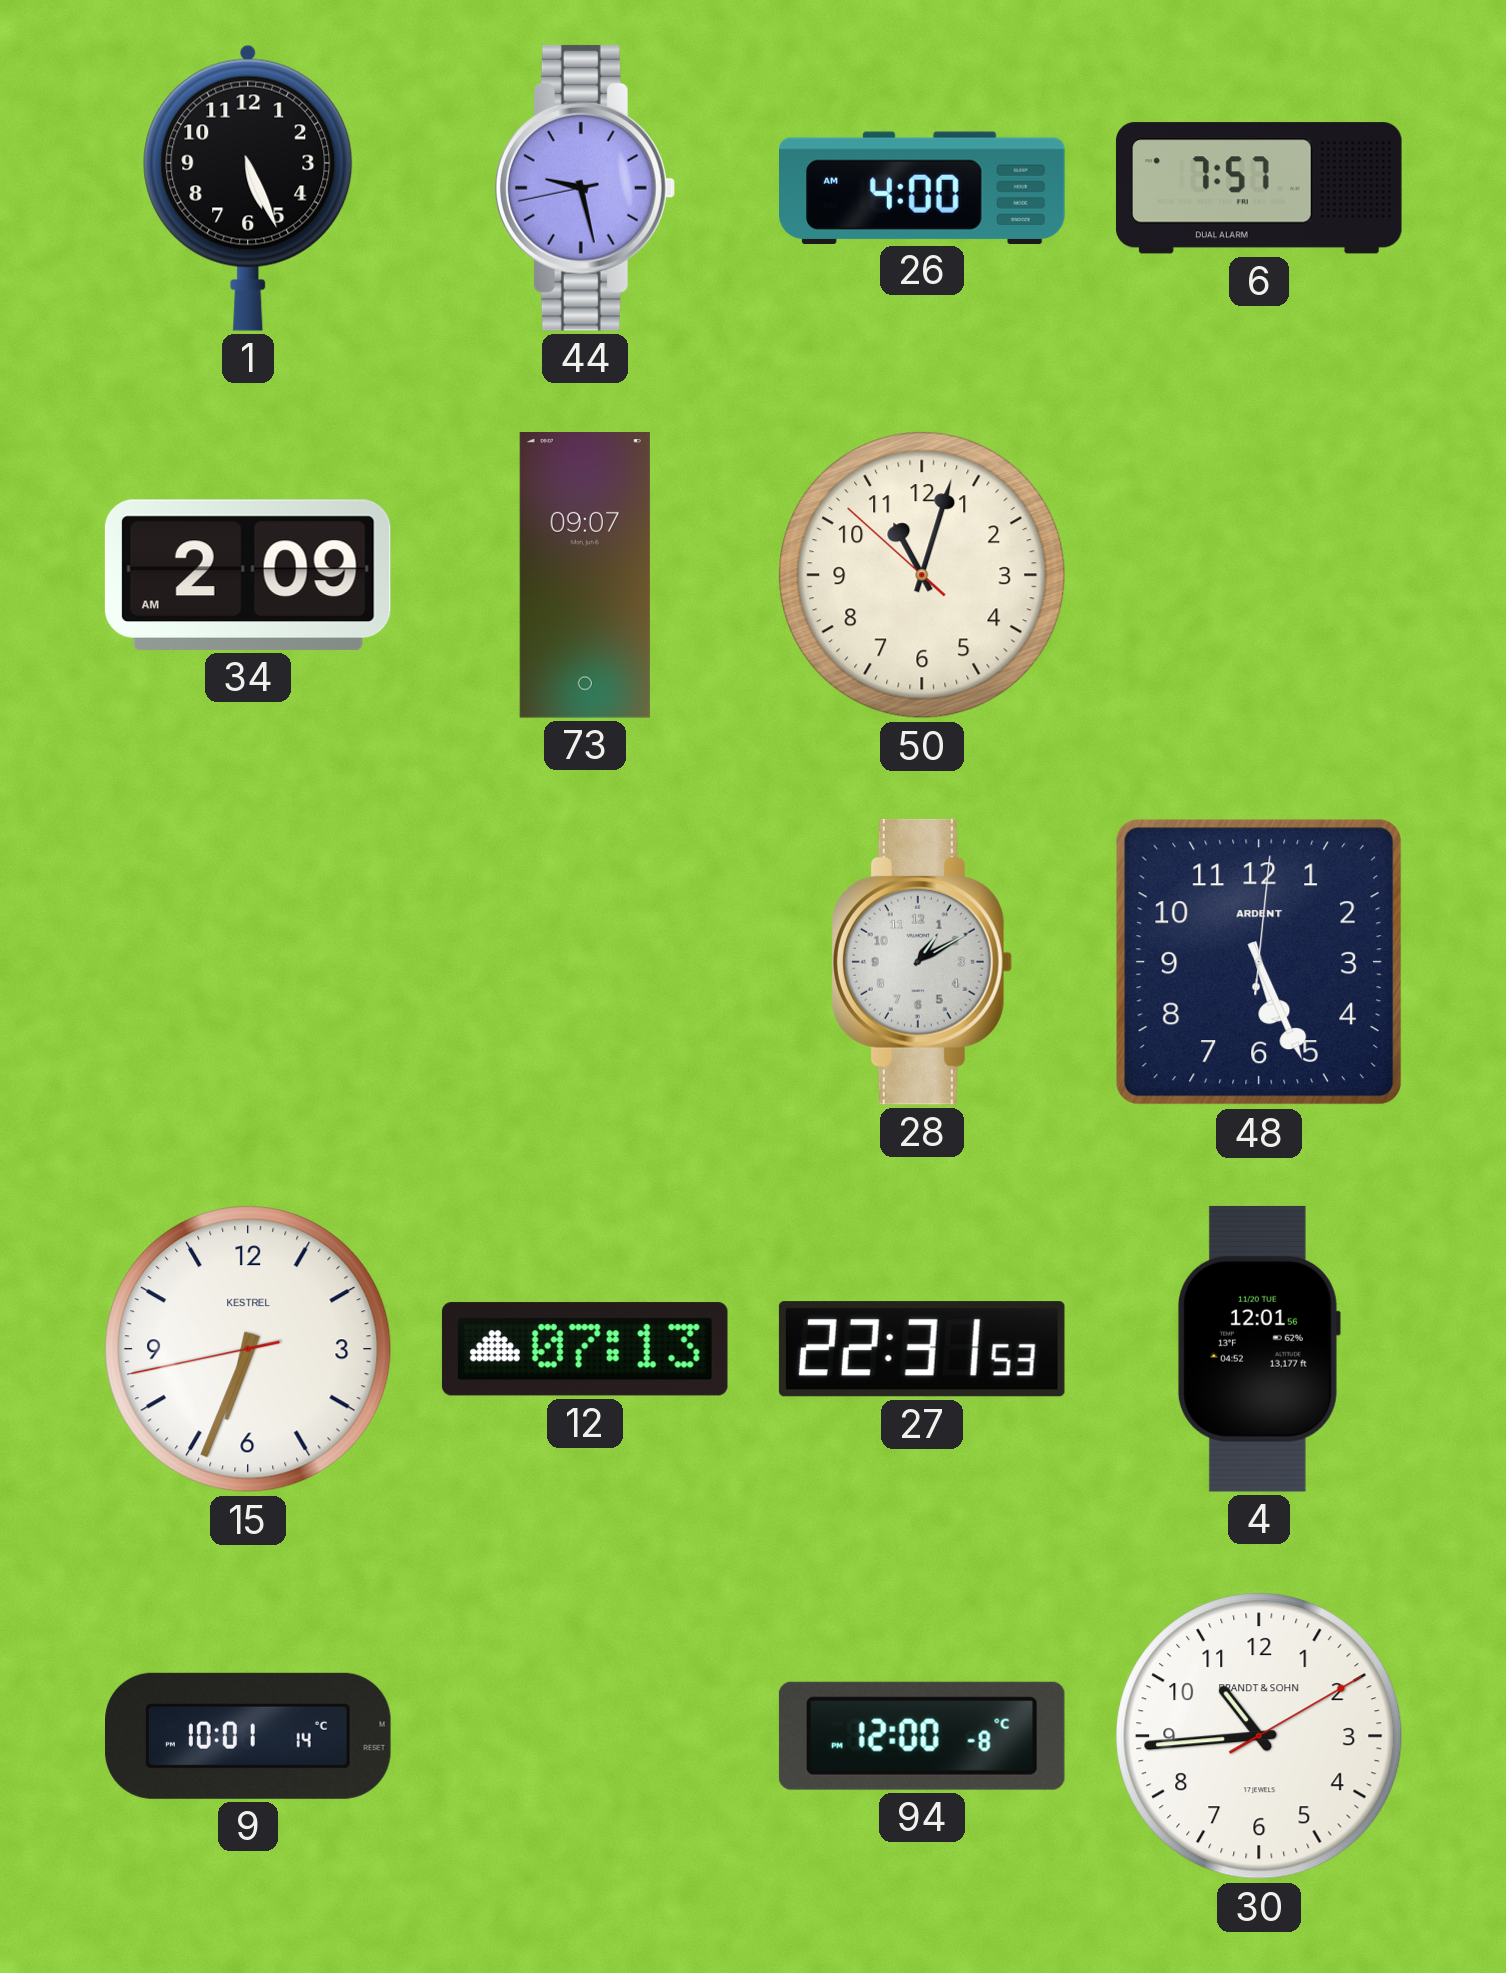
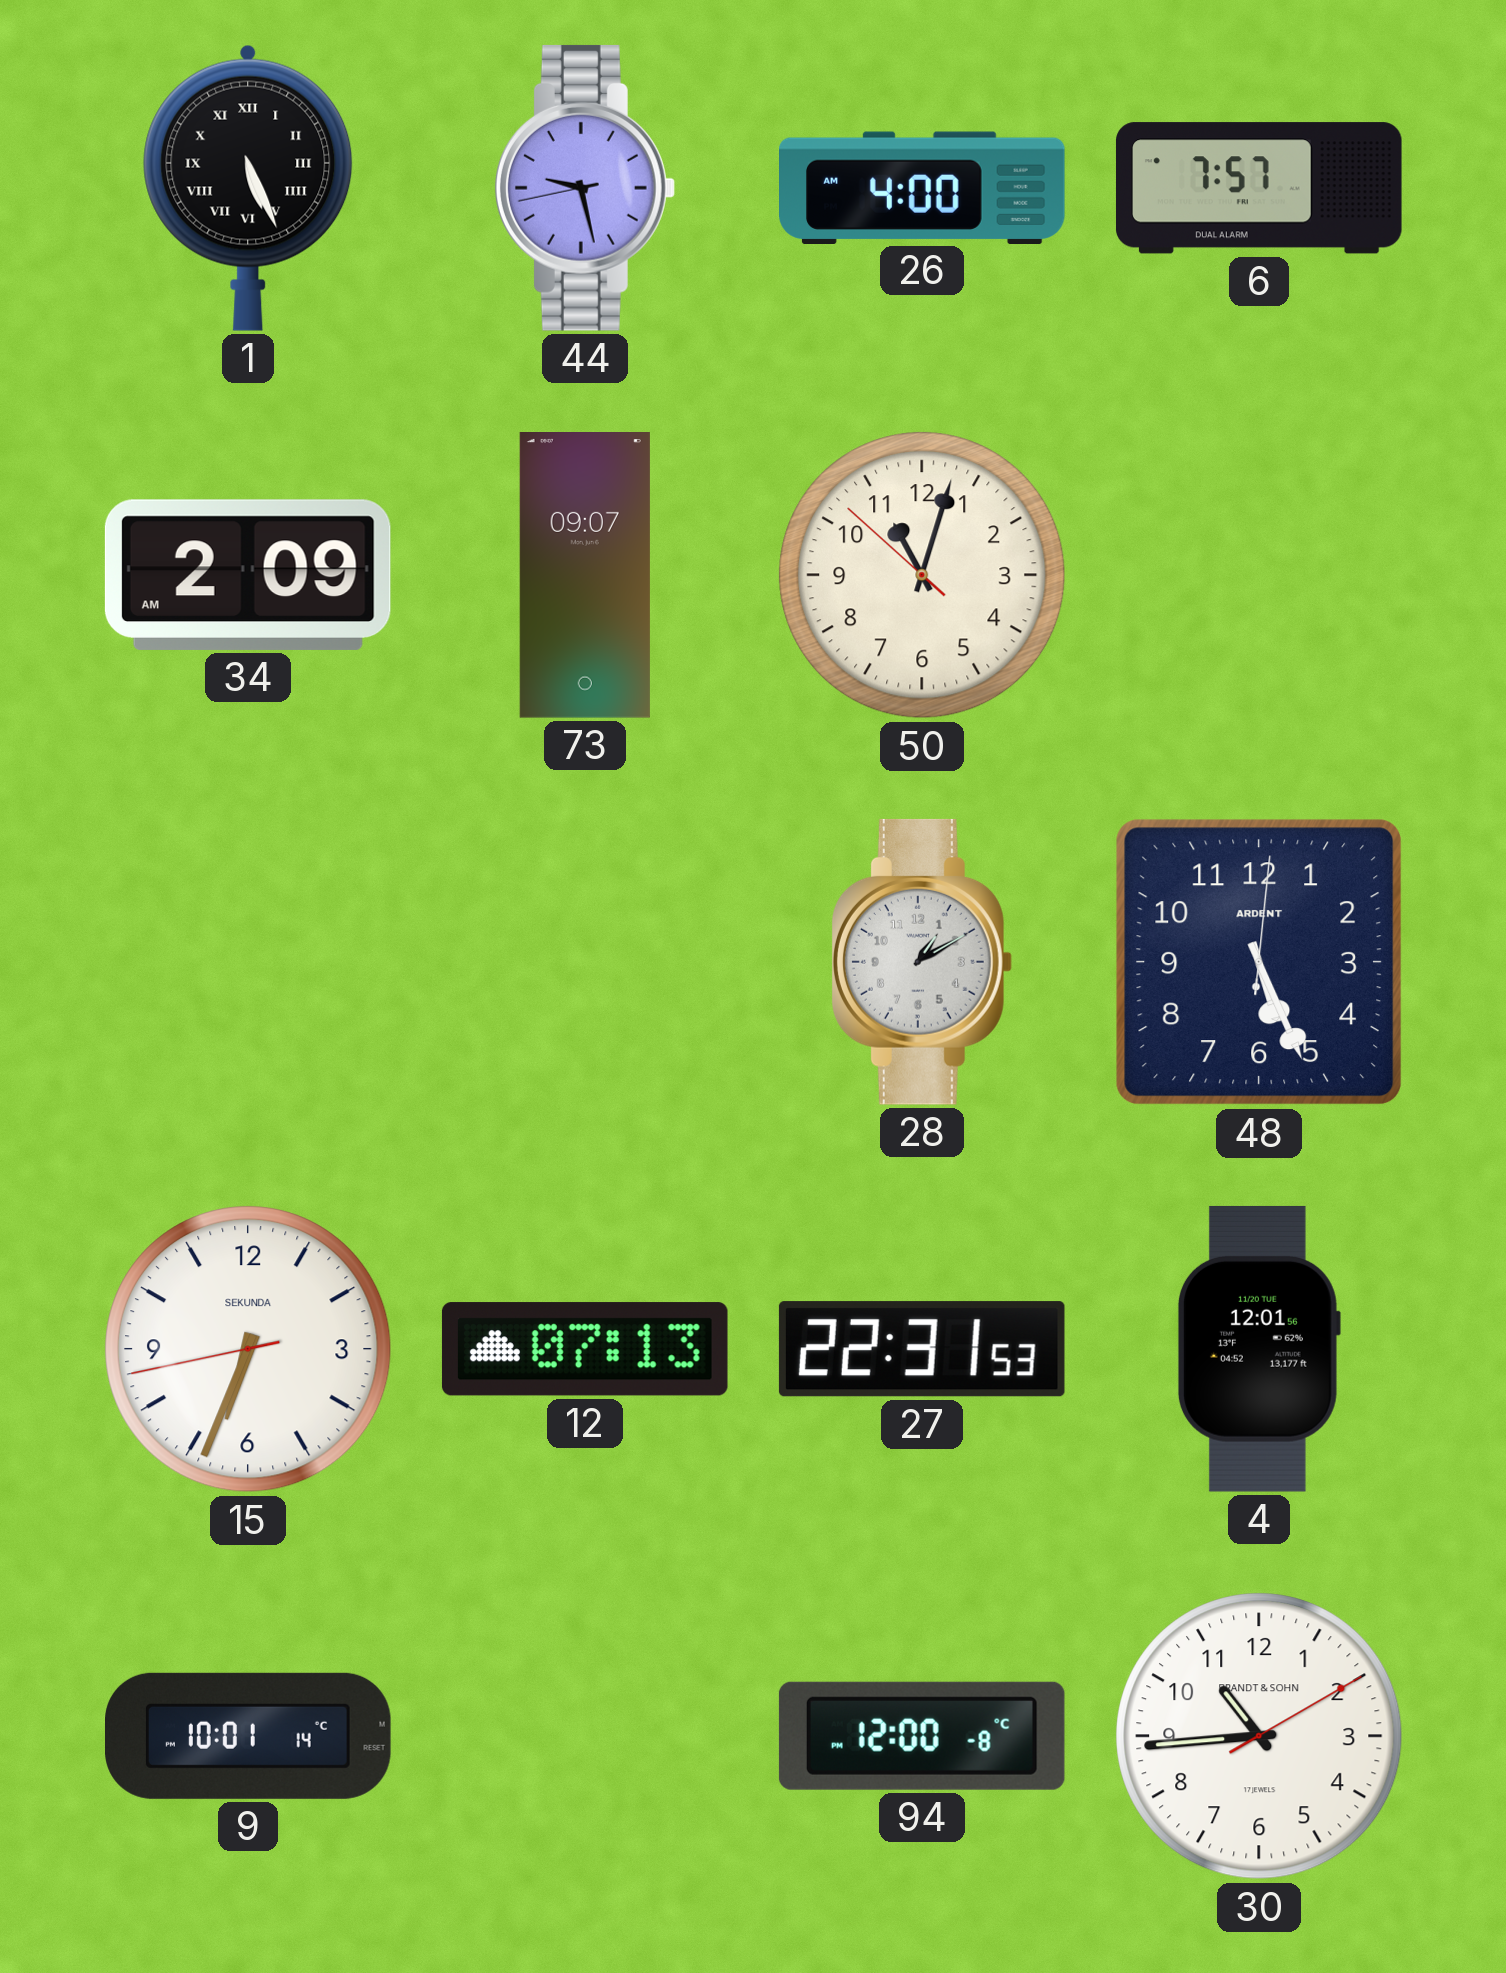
1 numerals: Arabic -> Roman (248, 188)
15 brand: KESTREL -> SEKUNDA (248, 1349)
